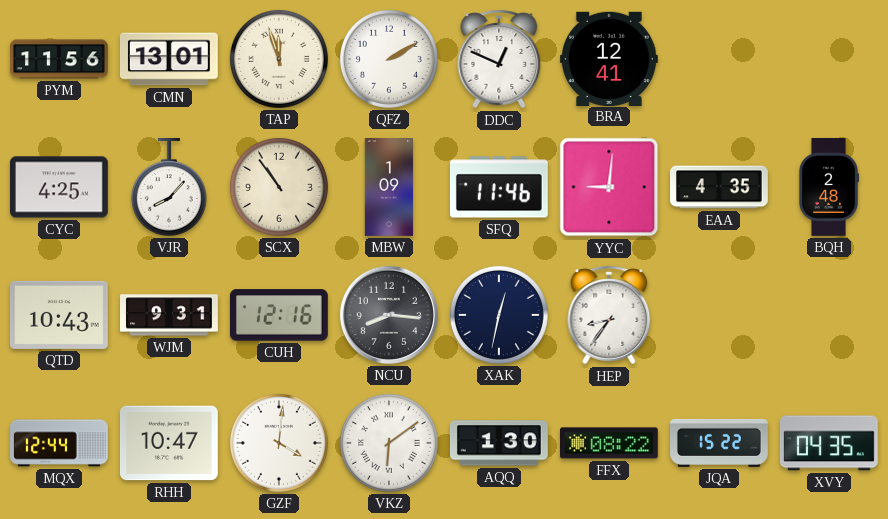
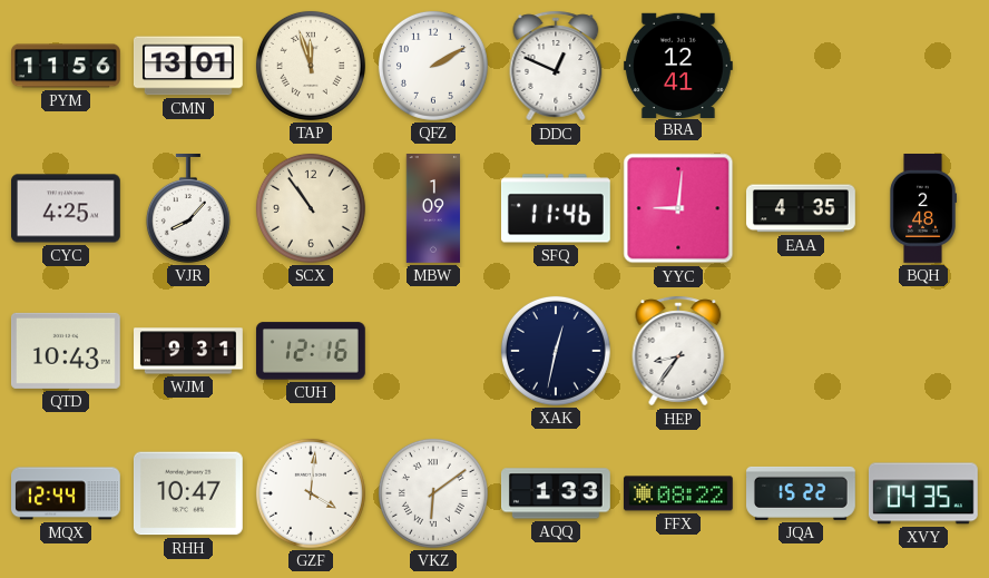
NCU: 8:16 -> none (389, 315)
AQQ: 1:30 -> 1:33 (556, 493)
